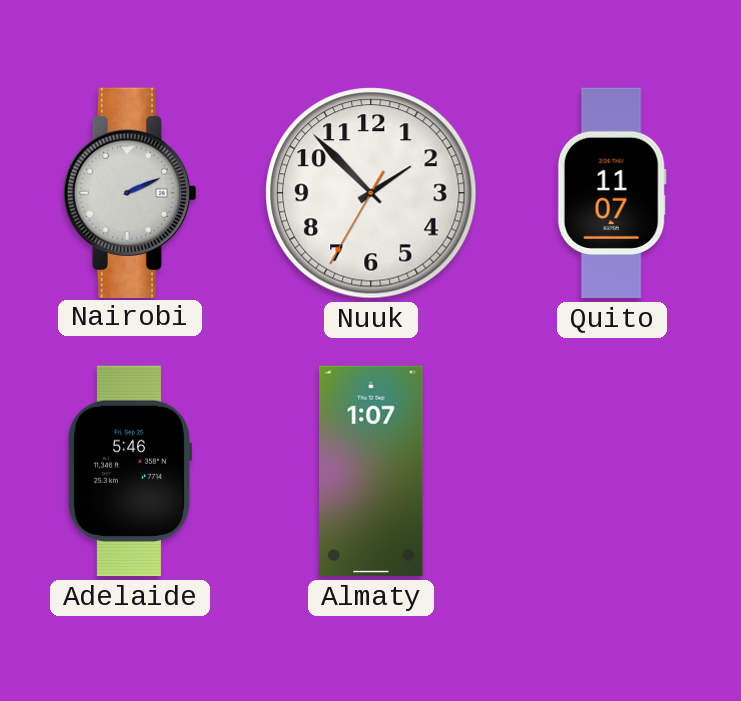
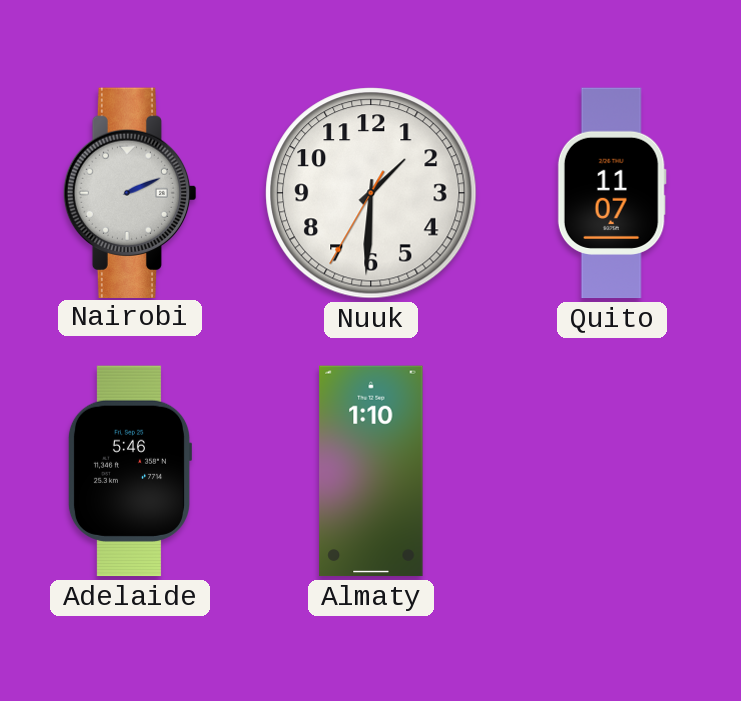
Nuuk: 1:52 -> 1:30 (371, 193)
Almaty: 1:07 -> 1:10 (371, 471)
